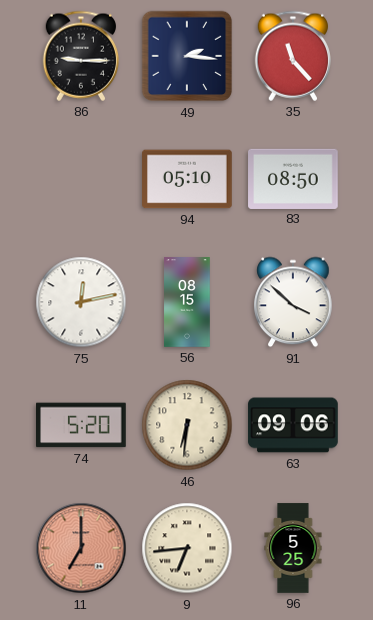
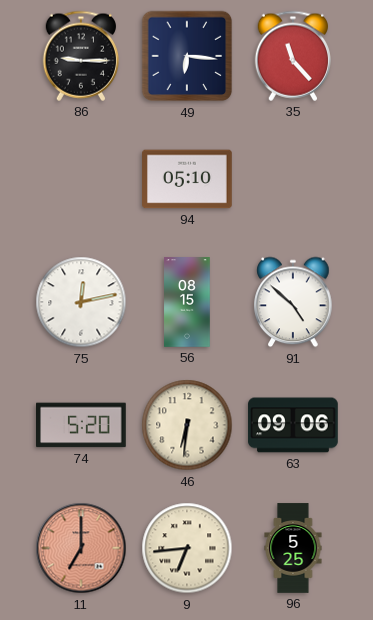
49: 2:16 -> 6:16 (187, 56)
83: 08:50 -> none (293, 178)
91: 3:52 -> 4:52 (293, 302)
